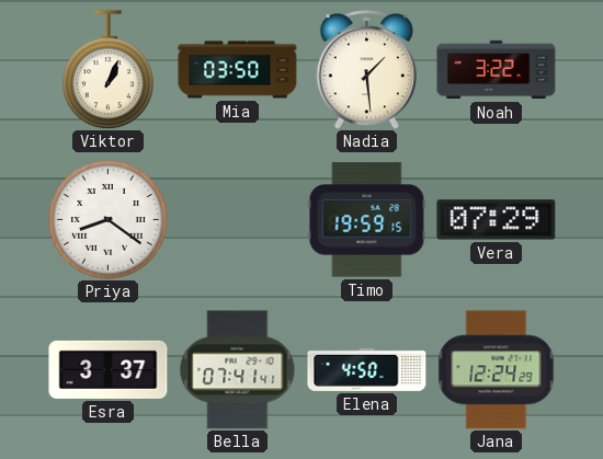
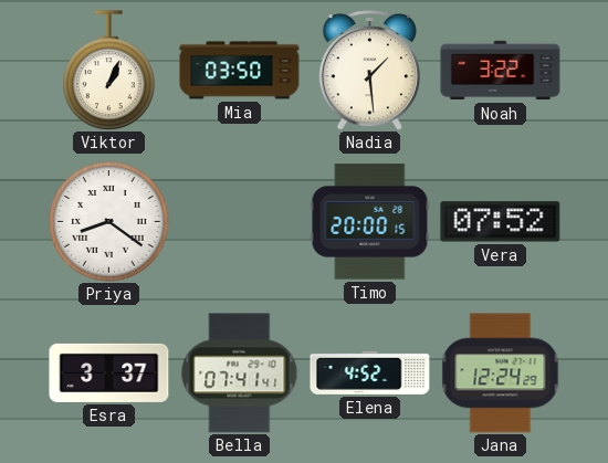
Timo: 19:59 -> 20:00 (370, 222)
Vera: 07:29 -> 07:52 (501, 222)
Elena: 4:50 -> 4:52 (370, 372)
